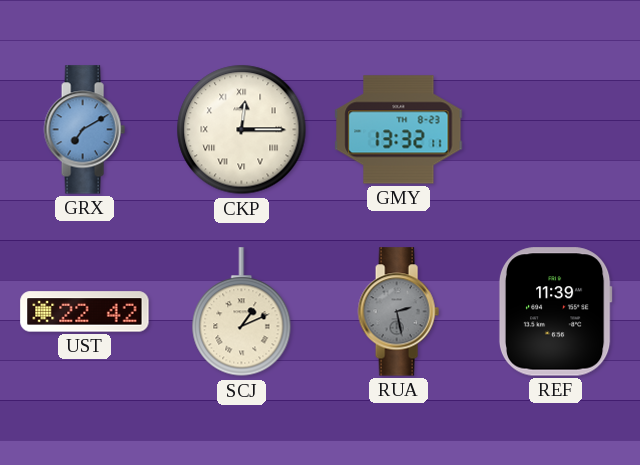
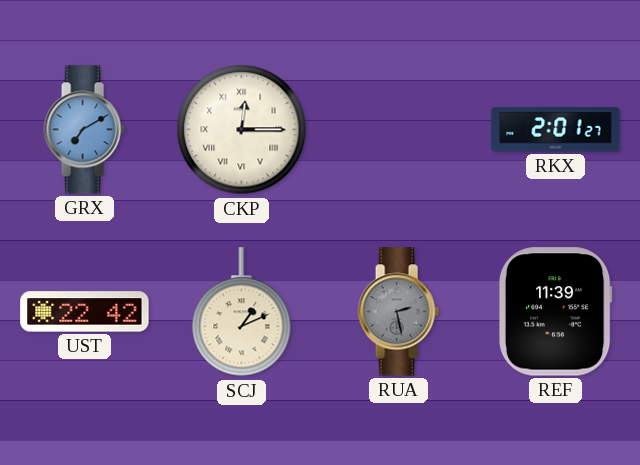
GMY: 13:32 -> none (399, 130)
RKX: none -> 2:01 (556, 130)
